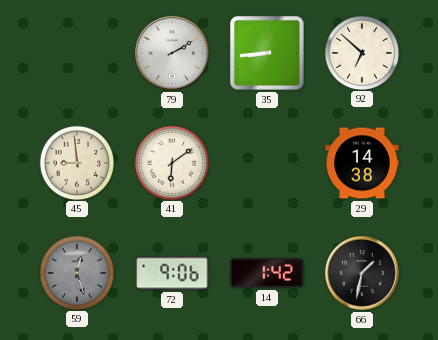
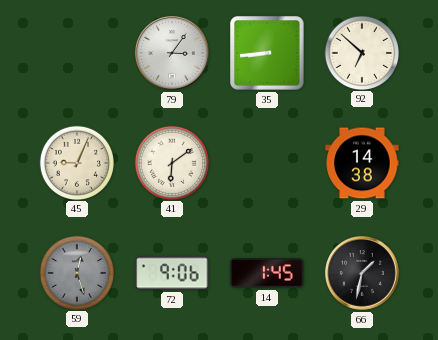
79: 2:10 -> 3:06 (173, 54)
45: 8:59 -> 9:04 (76, 162)
14: 1:42 -> 1:45 (267, 273)
